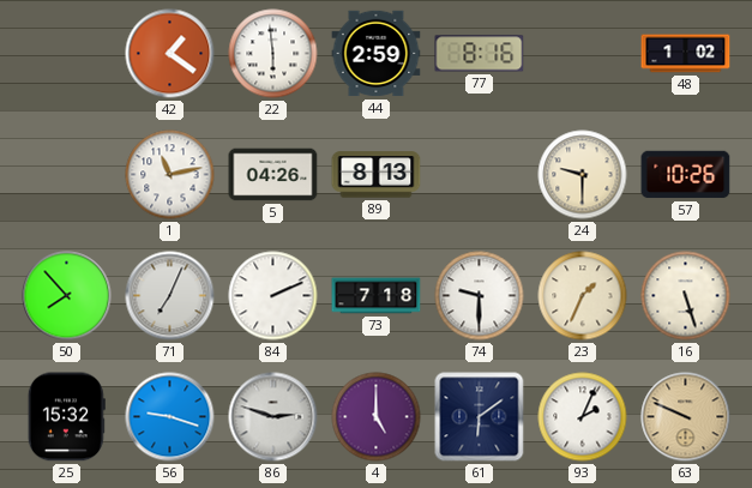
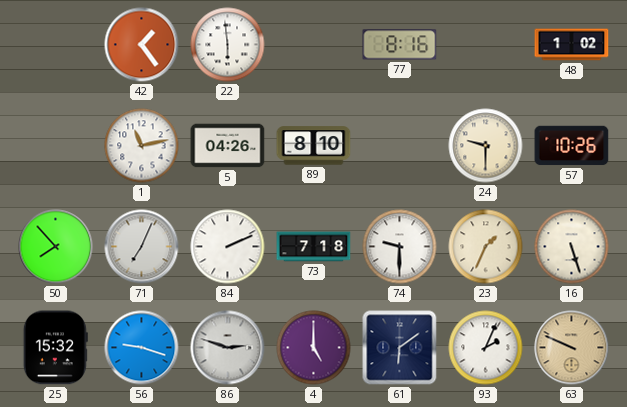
42: 1:21 -> 1:24 (142, 45)
44: 2:59 -> none (377, 54)
89: 8:13 -> 8:10 (314, 146)
